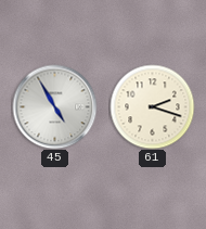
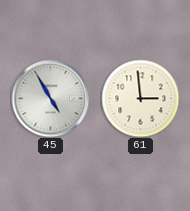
61: 2:18 -> 2:59 (140, 98)
